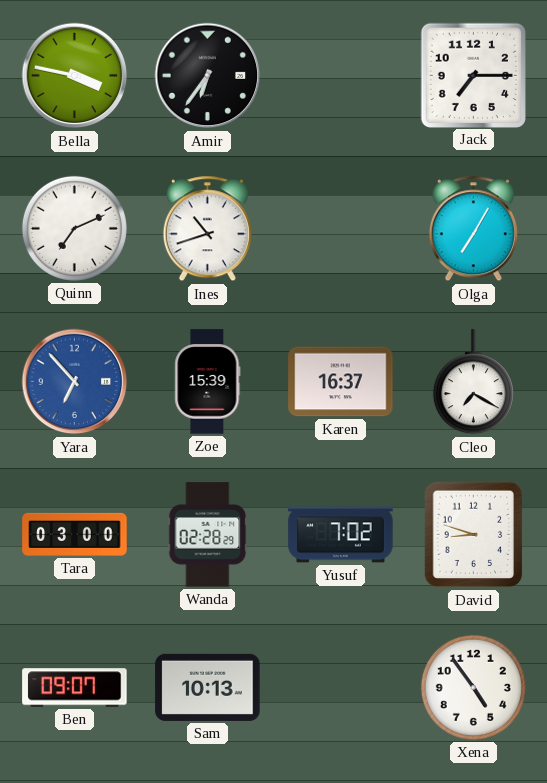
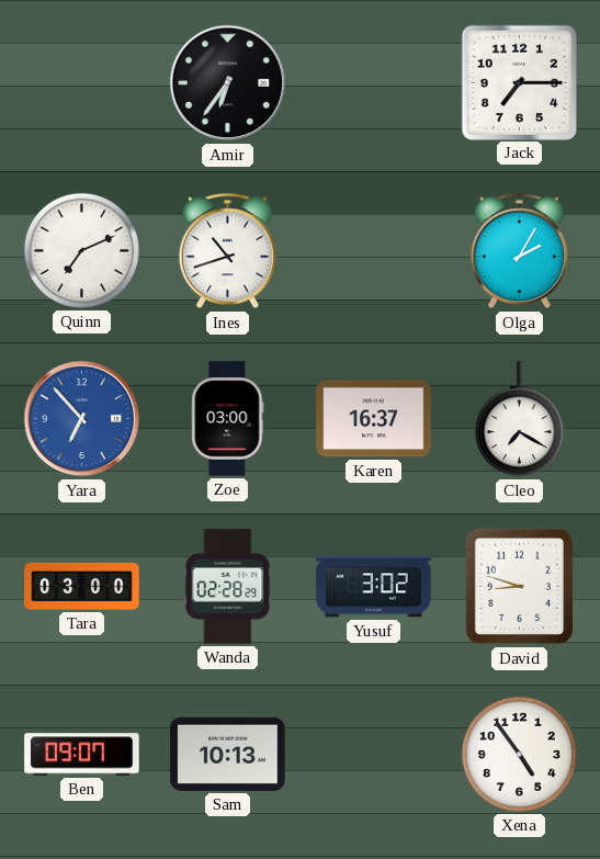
Bella: 3:47 -> none (75, 76)
Olga: 7:05 -> 2:05 (519, 251)
Zoe: 15:39 -> 03:00 (228, 419)
Yusuf: 7:02 -> 3:02 (374, 587)
